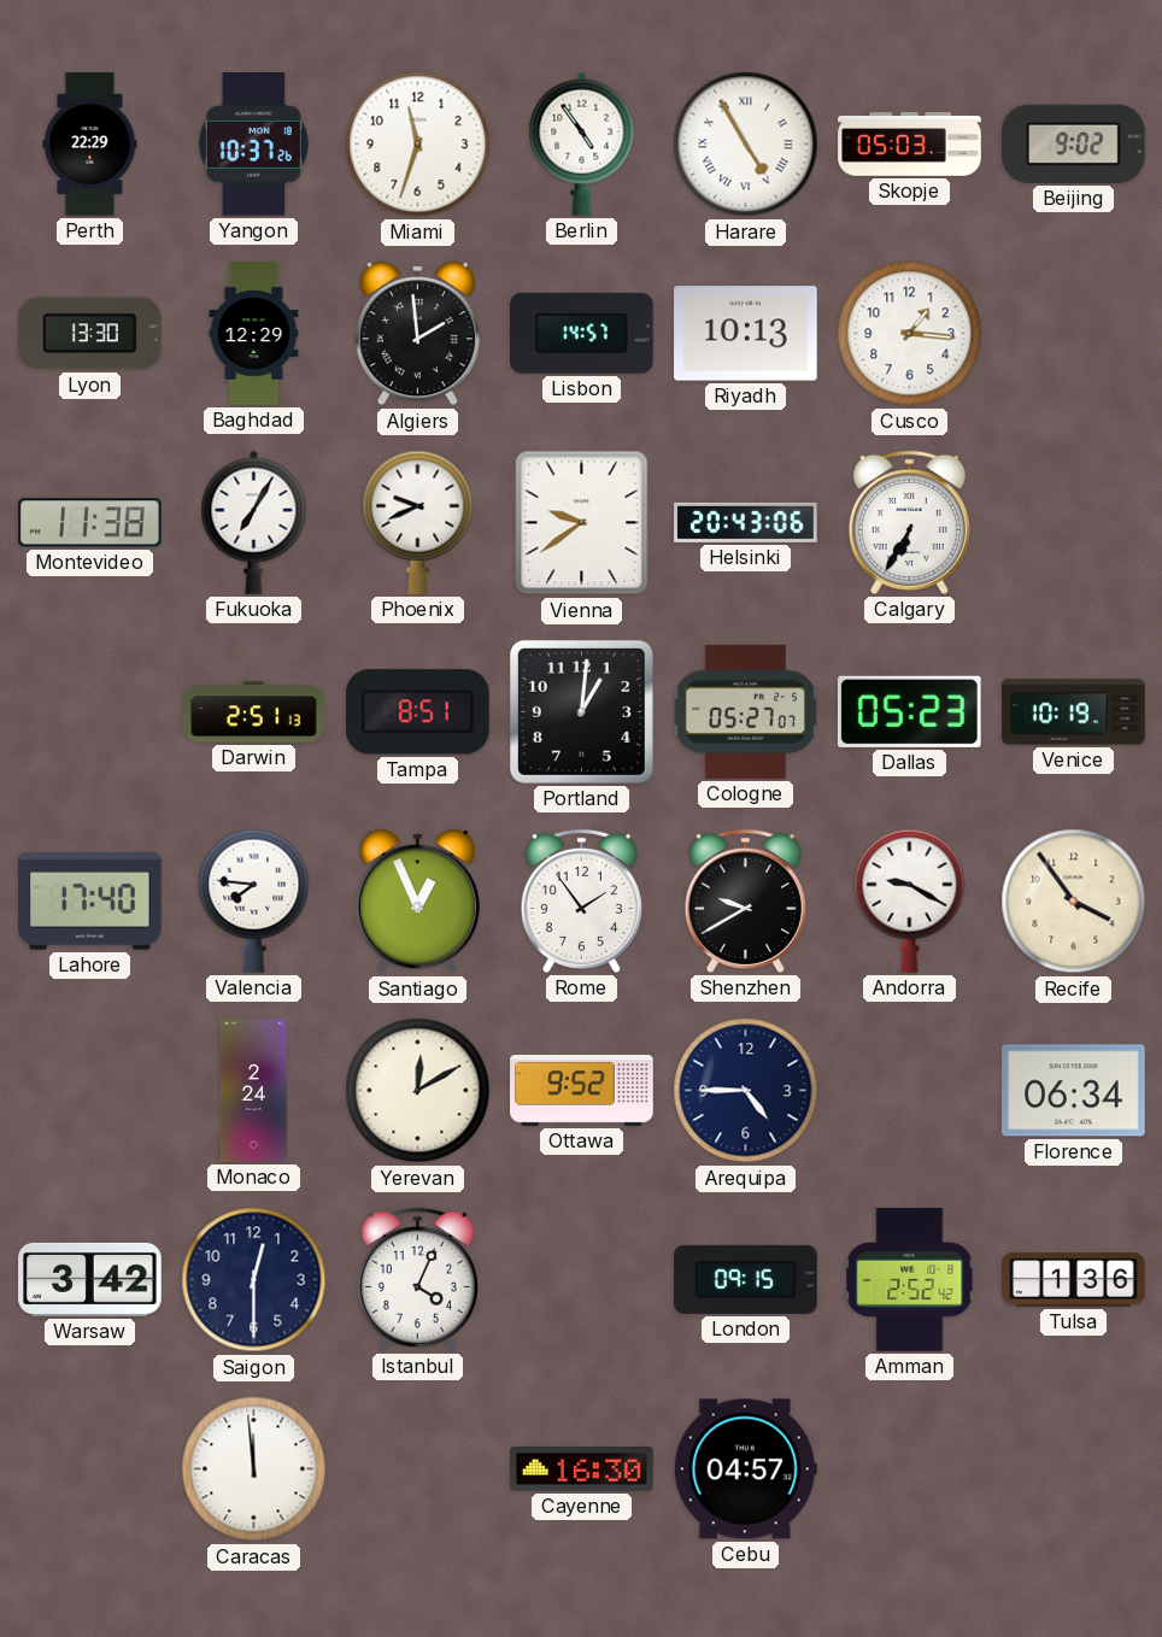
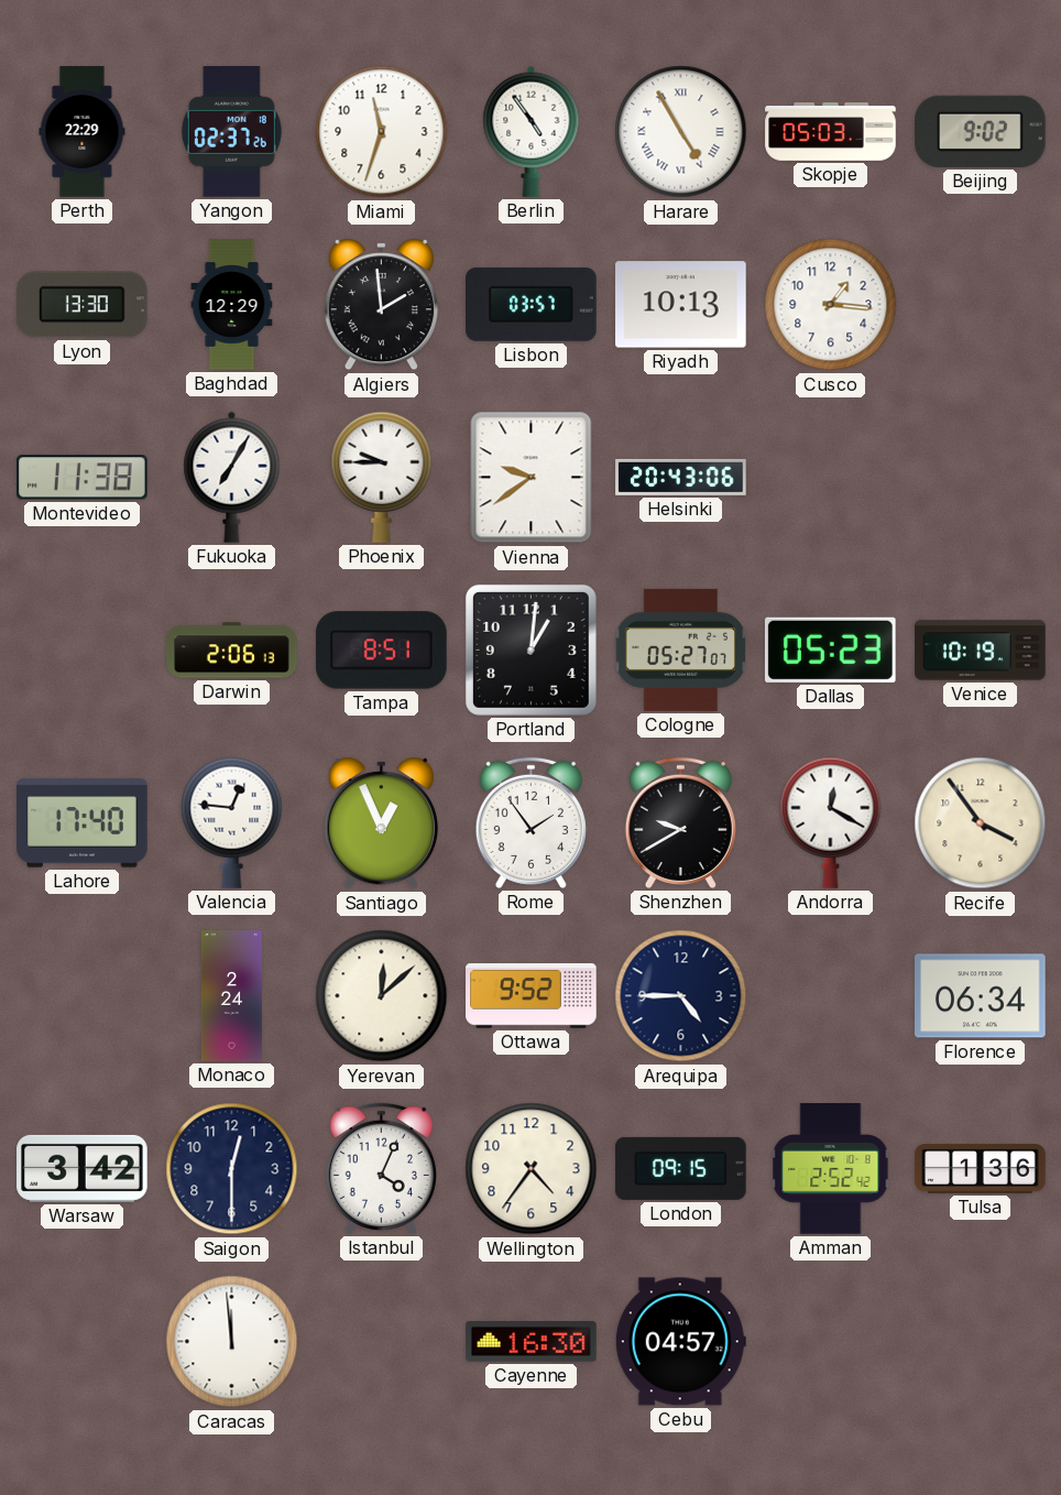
Yangon: 10:37 -> 02:37 (231, 132)
Lisbon: 14:57 -> 03:57 (532, 304)
Phoenix: 9:41 -> 9:45 (382, 477)
Calgary: 6:35 -> none (909, 522)
Darwin: 2:51 -> 2:06 (232, 651)
Valencia: 7:46 -> 12:46 (232, 822)
Andorra: 9:20 -> 12:20 (831, 822)
Yerevan: 12:10 -> 12:08 (382, 996)
Wellington: none -> 4:36 (532, 1169)
